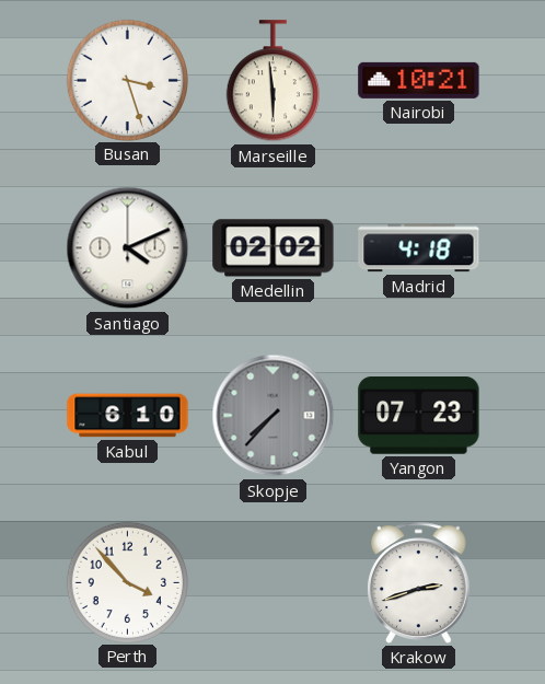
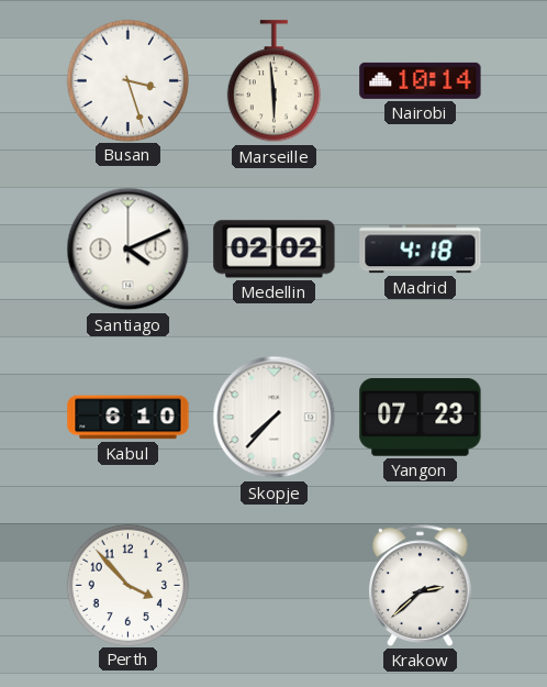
Nairobi: 10:21 -> 10:14 (421, 80)
Skopje dial: grey -> white (275, 418)
Krakow: 2:42 -> 2:38 (421, 585)
